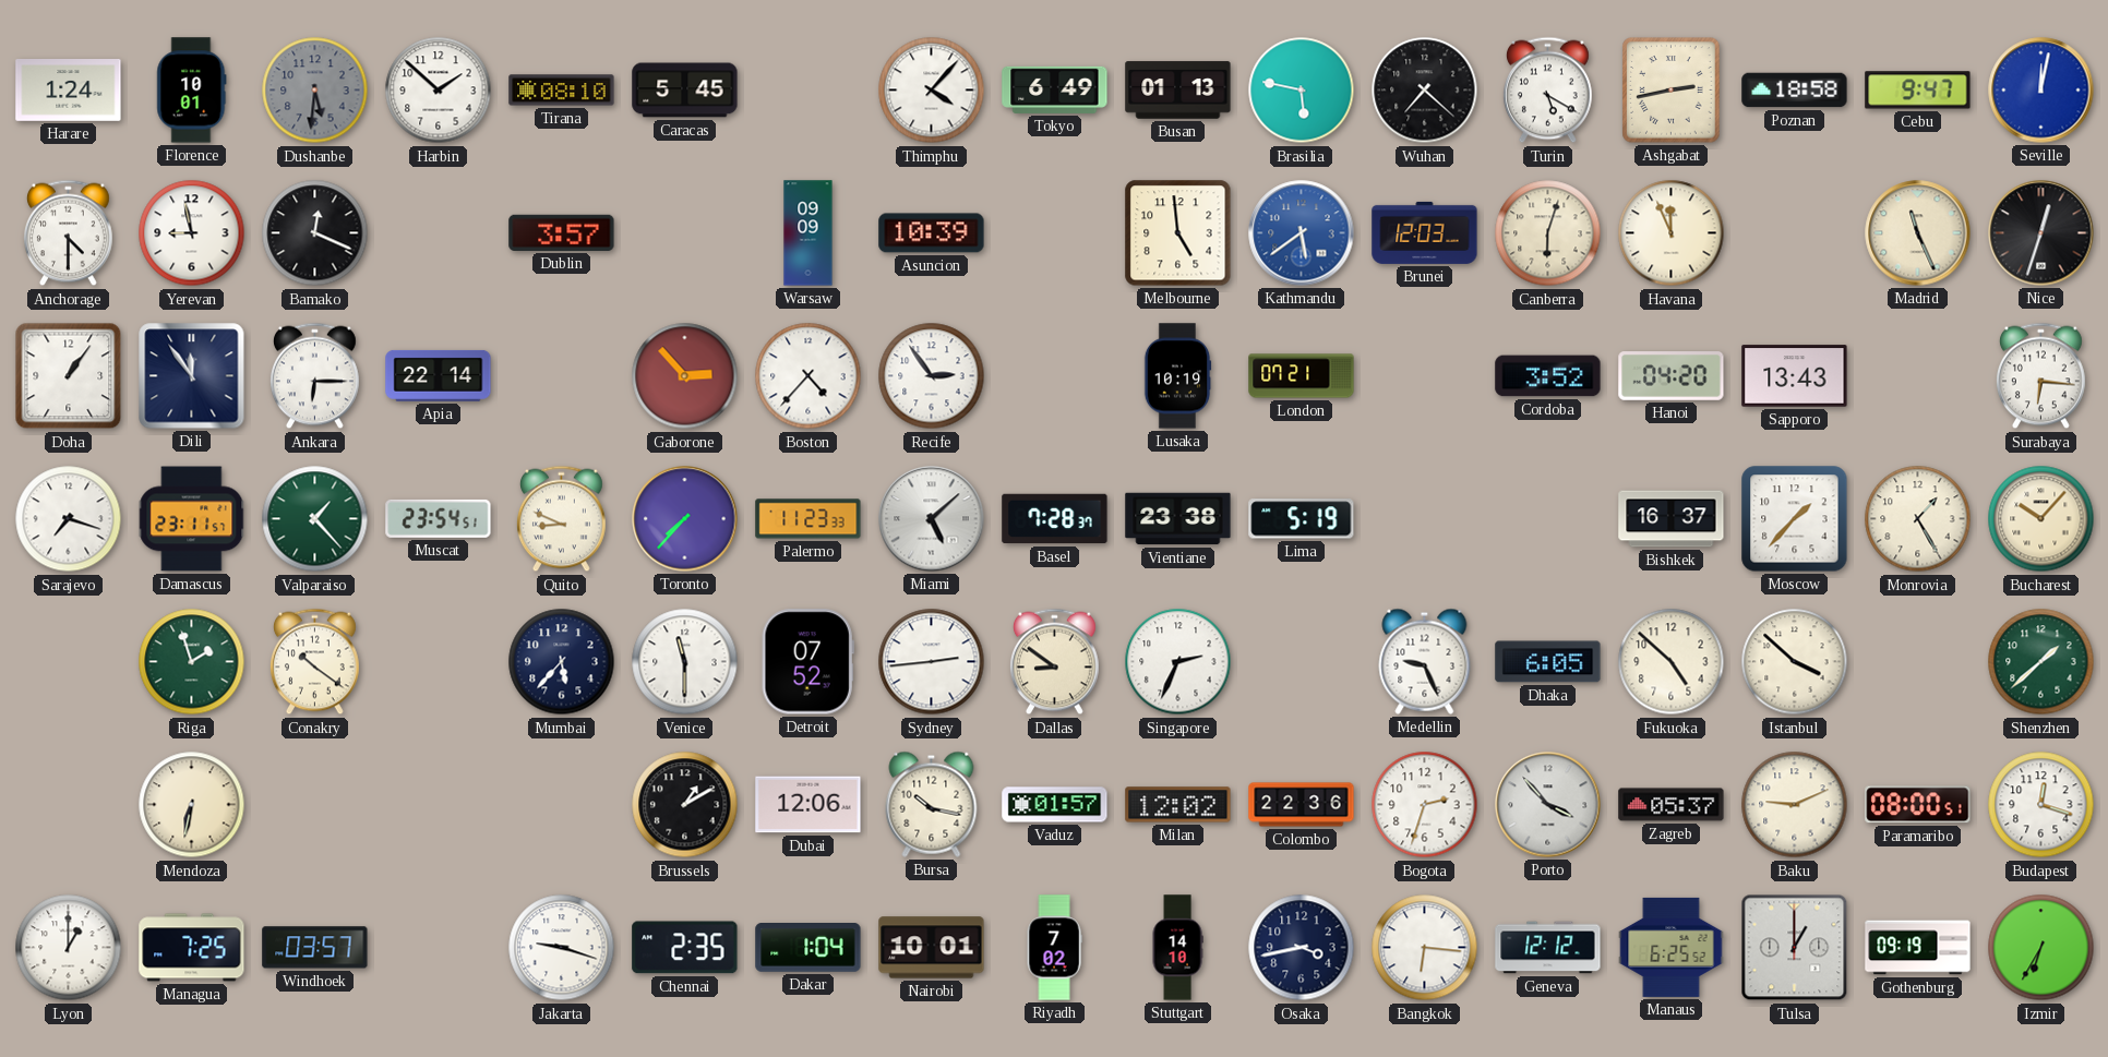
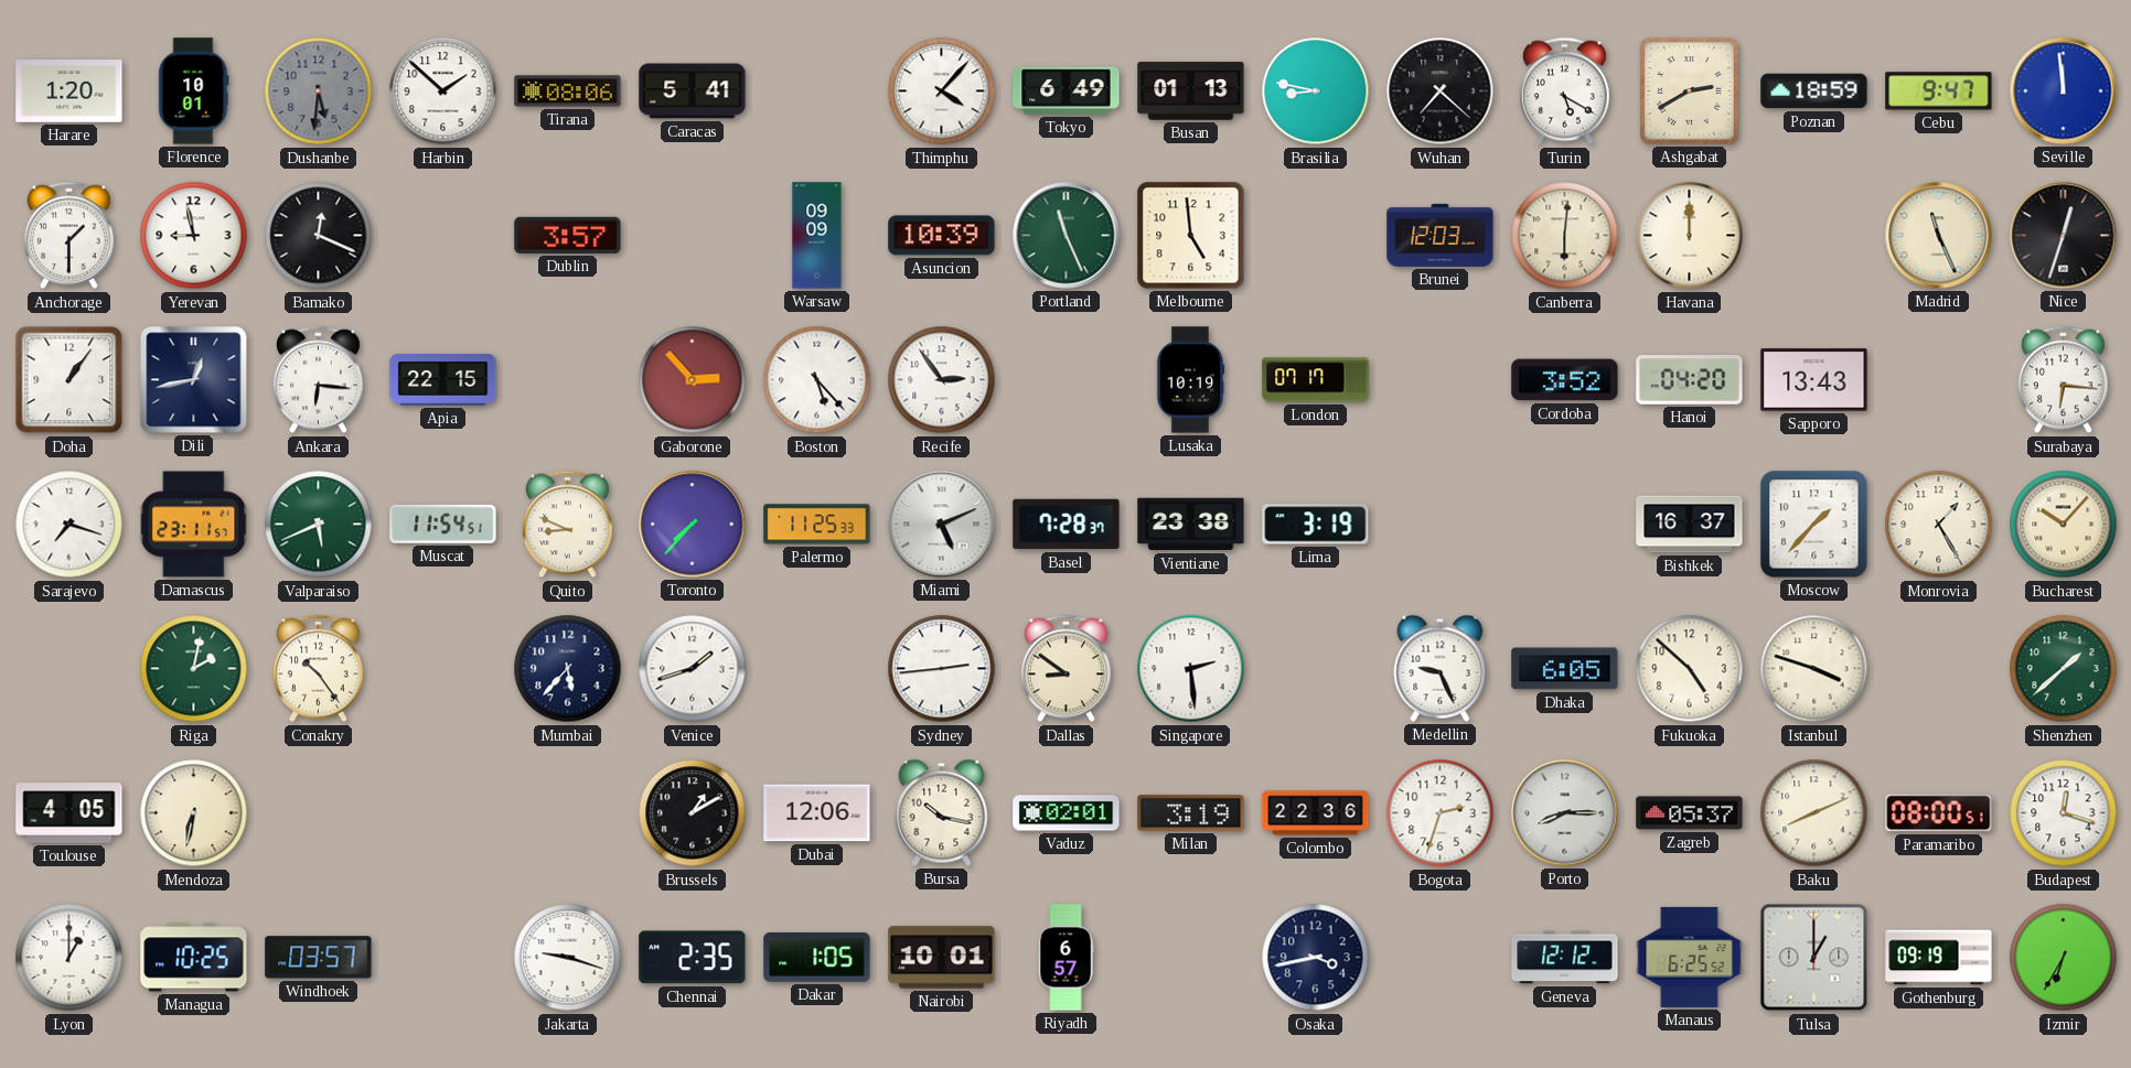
Harare: 1:24 -> 1:20 (69, 91)
Tirana: 08:10 -> 08:06 (568, 91)
Caracas: 5:45 -> 5:41 (693, 91)
Brasilia: 5:47 -> 8:47 (1316, 91)
Ashgabat: 2:43 -> 2:40 (1690, 91)
Poznan: 18:58 -> 18:59 (1814, 91)
Seville: 12:02 -> 11:59 (2064, 91)
Anchorage: 4:30 -> 1:30 (69, 236)
Portland: none -> 11:26 (1067, 236)
Kathmandu: 5:39 -> none (1302, 233)
Canberra: 6:03 -> 6:01 (1565, 236)
Havana: 11:56 -> 12:00 (1690, 236)
Dili: 11:54 -> 12:43 (194, 380)
Ankara: 6:15 -> 6:16 (319, 380)
Apia: 22:14 -> 22:15 (443, 379)
Boston: 4:37 -> 5:23 (817, 380)
London: 07:21 -> 07:17 (1316, 380)
Valparaiso: 1:23 -> 5:41 (319, 525)
Muscat: 23:54 -> 11:54 (443, 524)
Palermo: 11:23 -> 11:25 (817, 525)
Miami: 5:08 -> 5:11 (942, 525)
Lima: 5:19 -> 3:19 (1316, 525)
Riga: 1:57 -> 2:02 (194, 669)
Conakry: 10:21 -> 10:24 (319, 669)
Venice: 11:30 -> 1:42 (693, 669)
Detroit: 07:52 -> none (807, 662)
Singapore: 2:34 -> 2:29 (1191, 669)
Istanbul: 3:52 -> 3:48 (1814, 669)
Toulouse: none -> 4:05 (69, 813)
Vaduz: 01:57 -> 02:01 (1067, 813)
Milan: 12:02 -> 3:19 (1191, 813)
Porto: 3:53 -> 8:15 (1565, 813)
Baku: 9:11 -> 8:11 (1814, 813)
Managua: 7:25 -> 10:25 (194, 958)
Dakar: 1:04 -> 1:05 (817, 958)
Riyadh: 7:02 -> 6:57 (1065, 958)
Stuttgart: 14:10 -> none (1177, 948)
Bangkok: 6:16 -> none (1425, 948)
